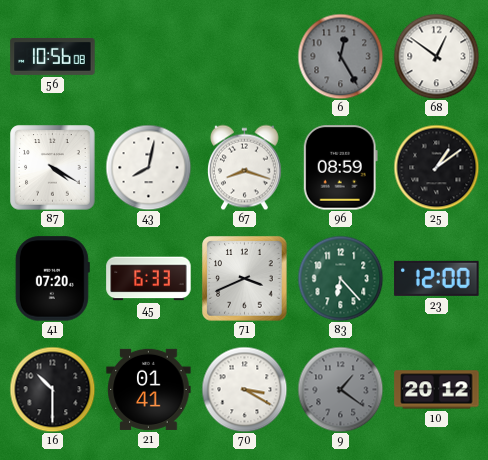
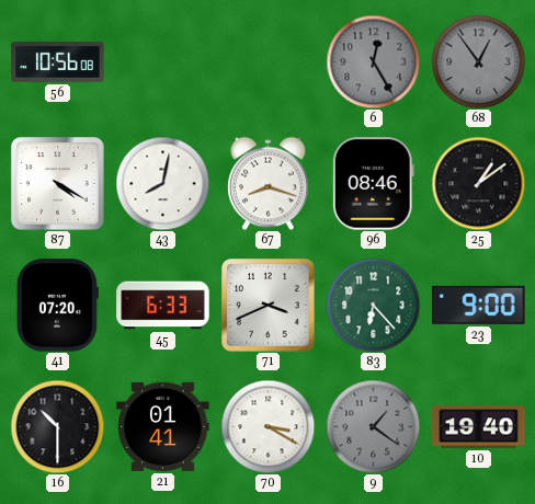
68: 12:51 -> 12:54 (478, 61)
68 dial: white -> grey (478, 61)
96: 08:59 -> 08:46 (373, 184)
23: 12:00 -> 9:00 (479, 305)
10: 20:12 -> 19:40 (479, 427)
